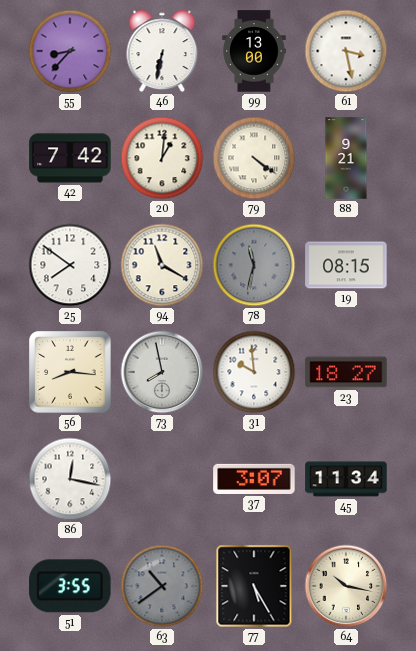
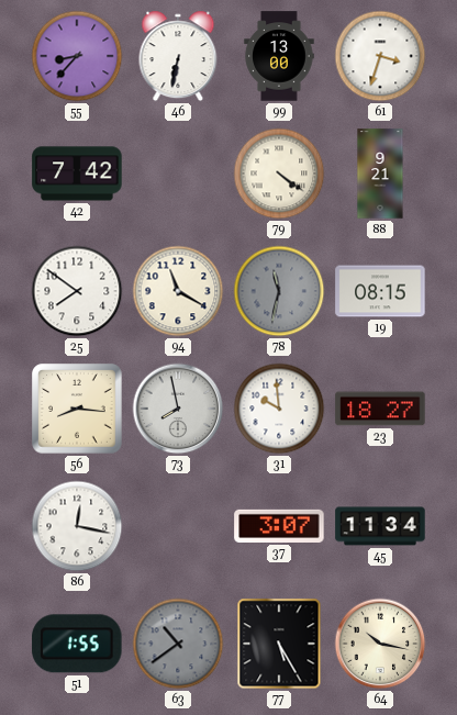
61: 3:28 -> 3:33 (380, 56)
20: 1:01 -> none (162, 158)
51: 3:55 -> 1:55 (77, 644)
